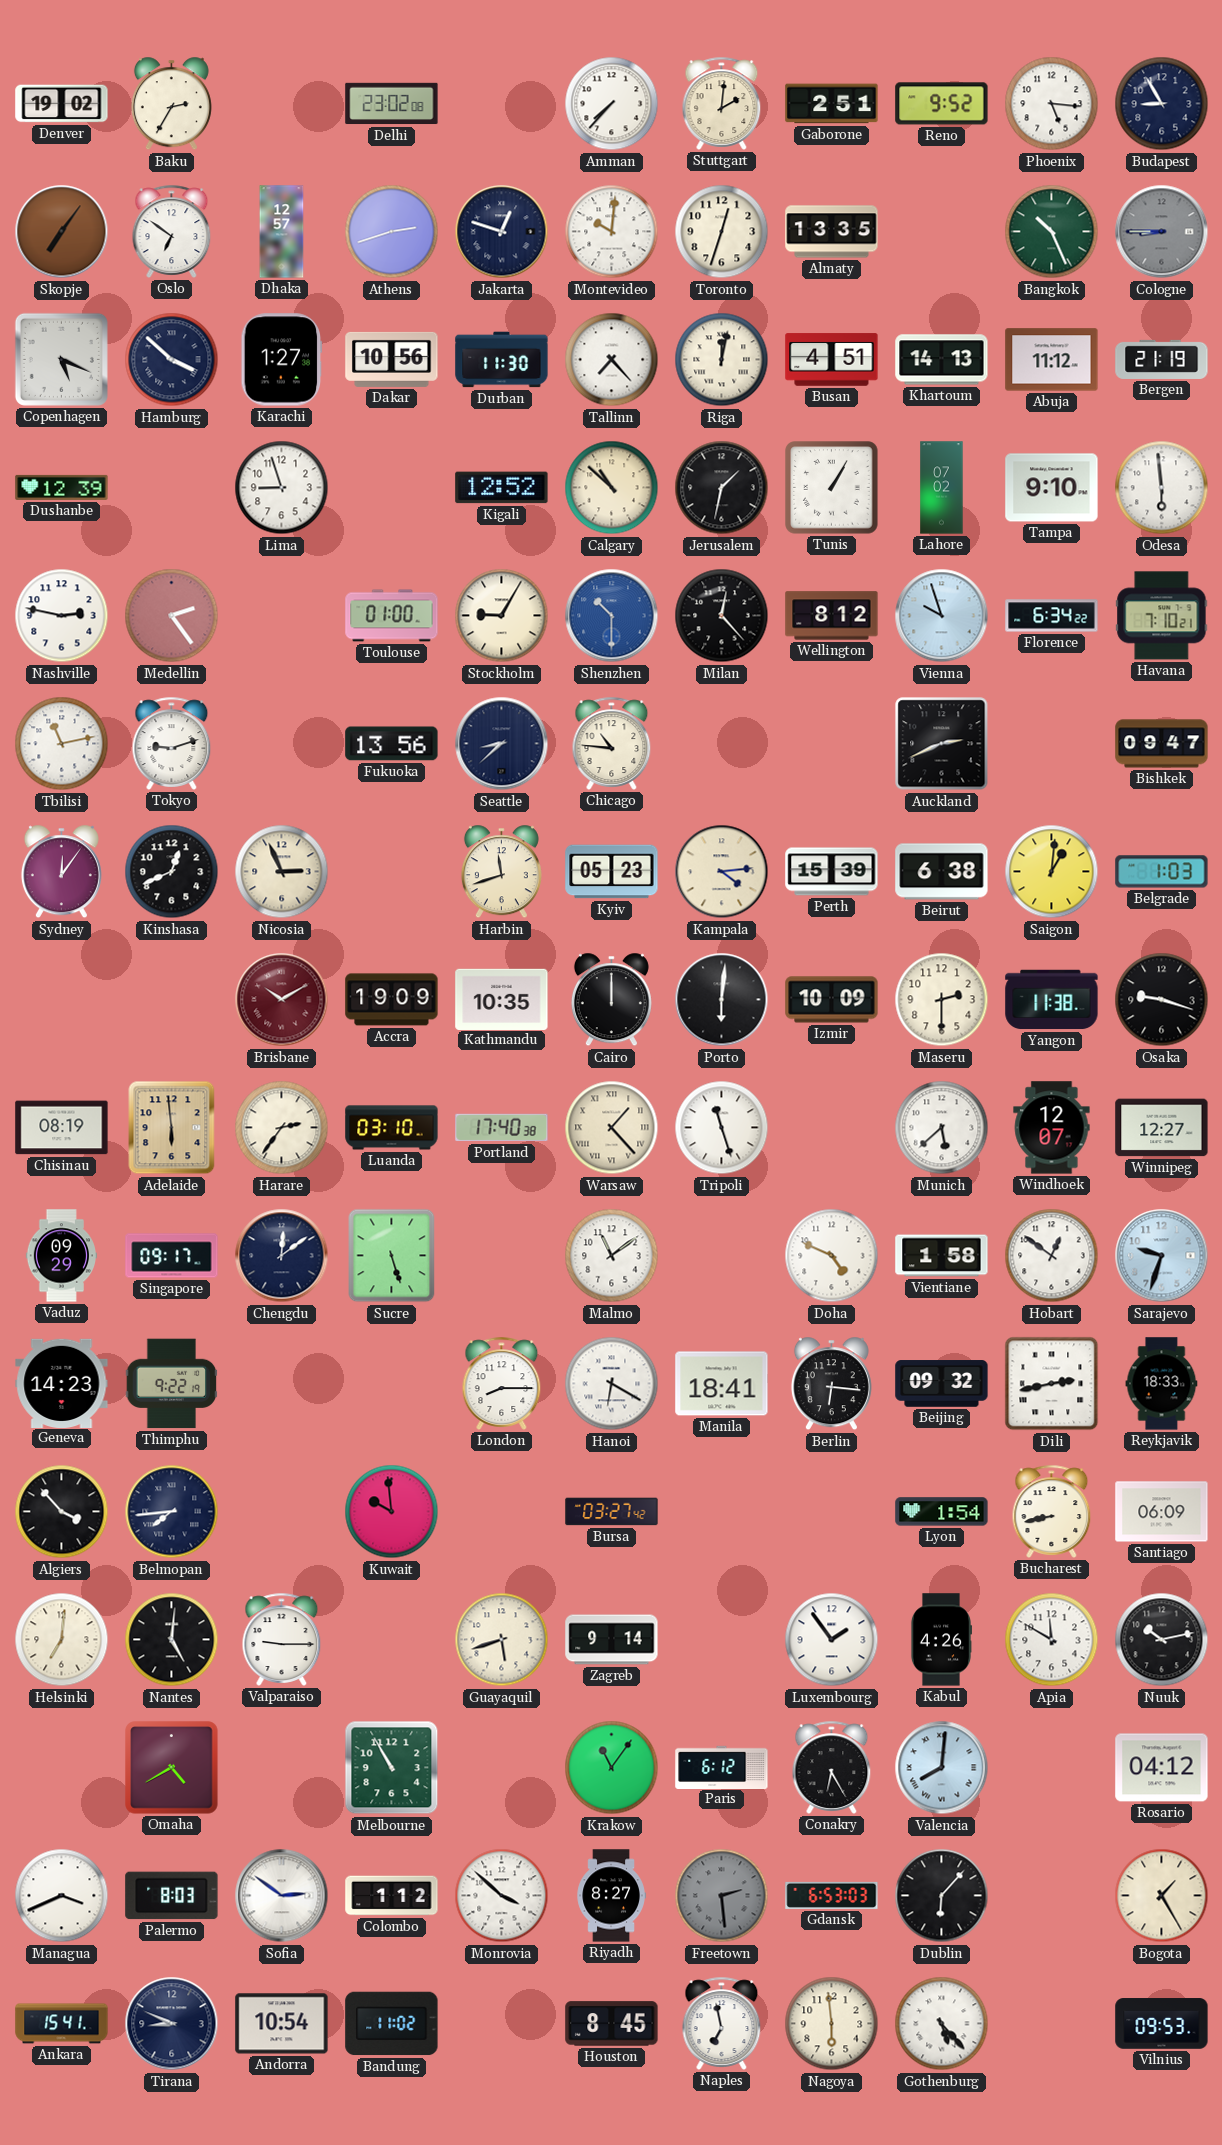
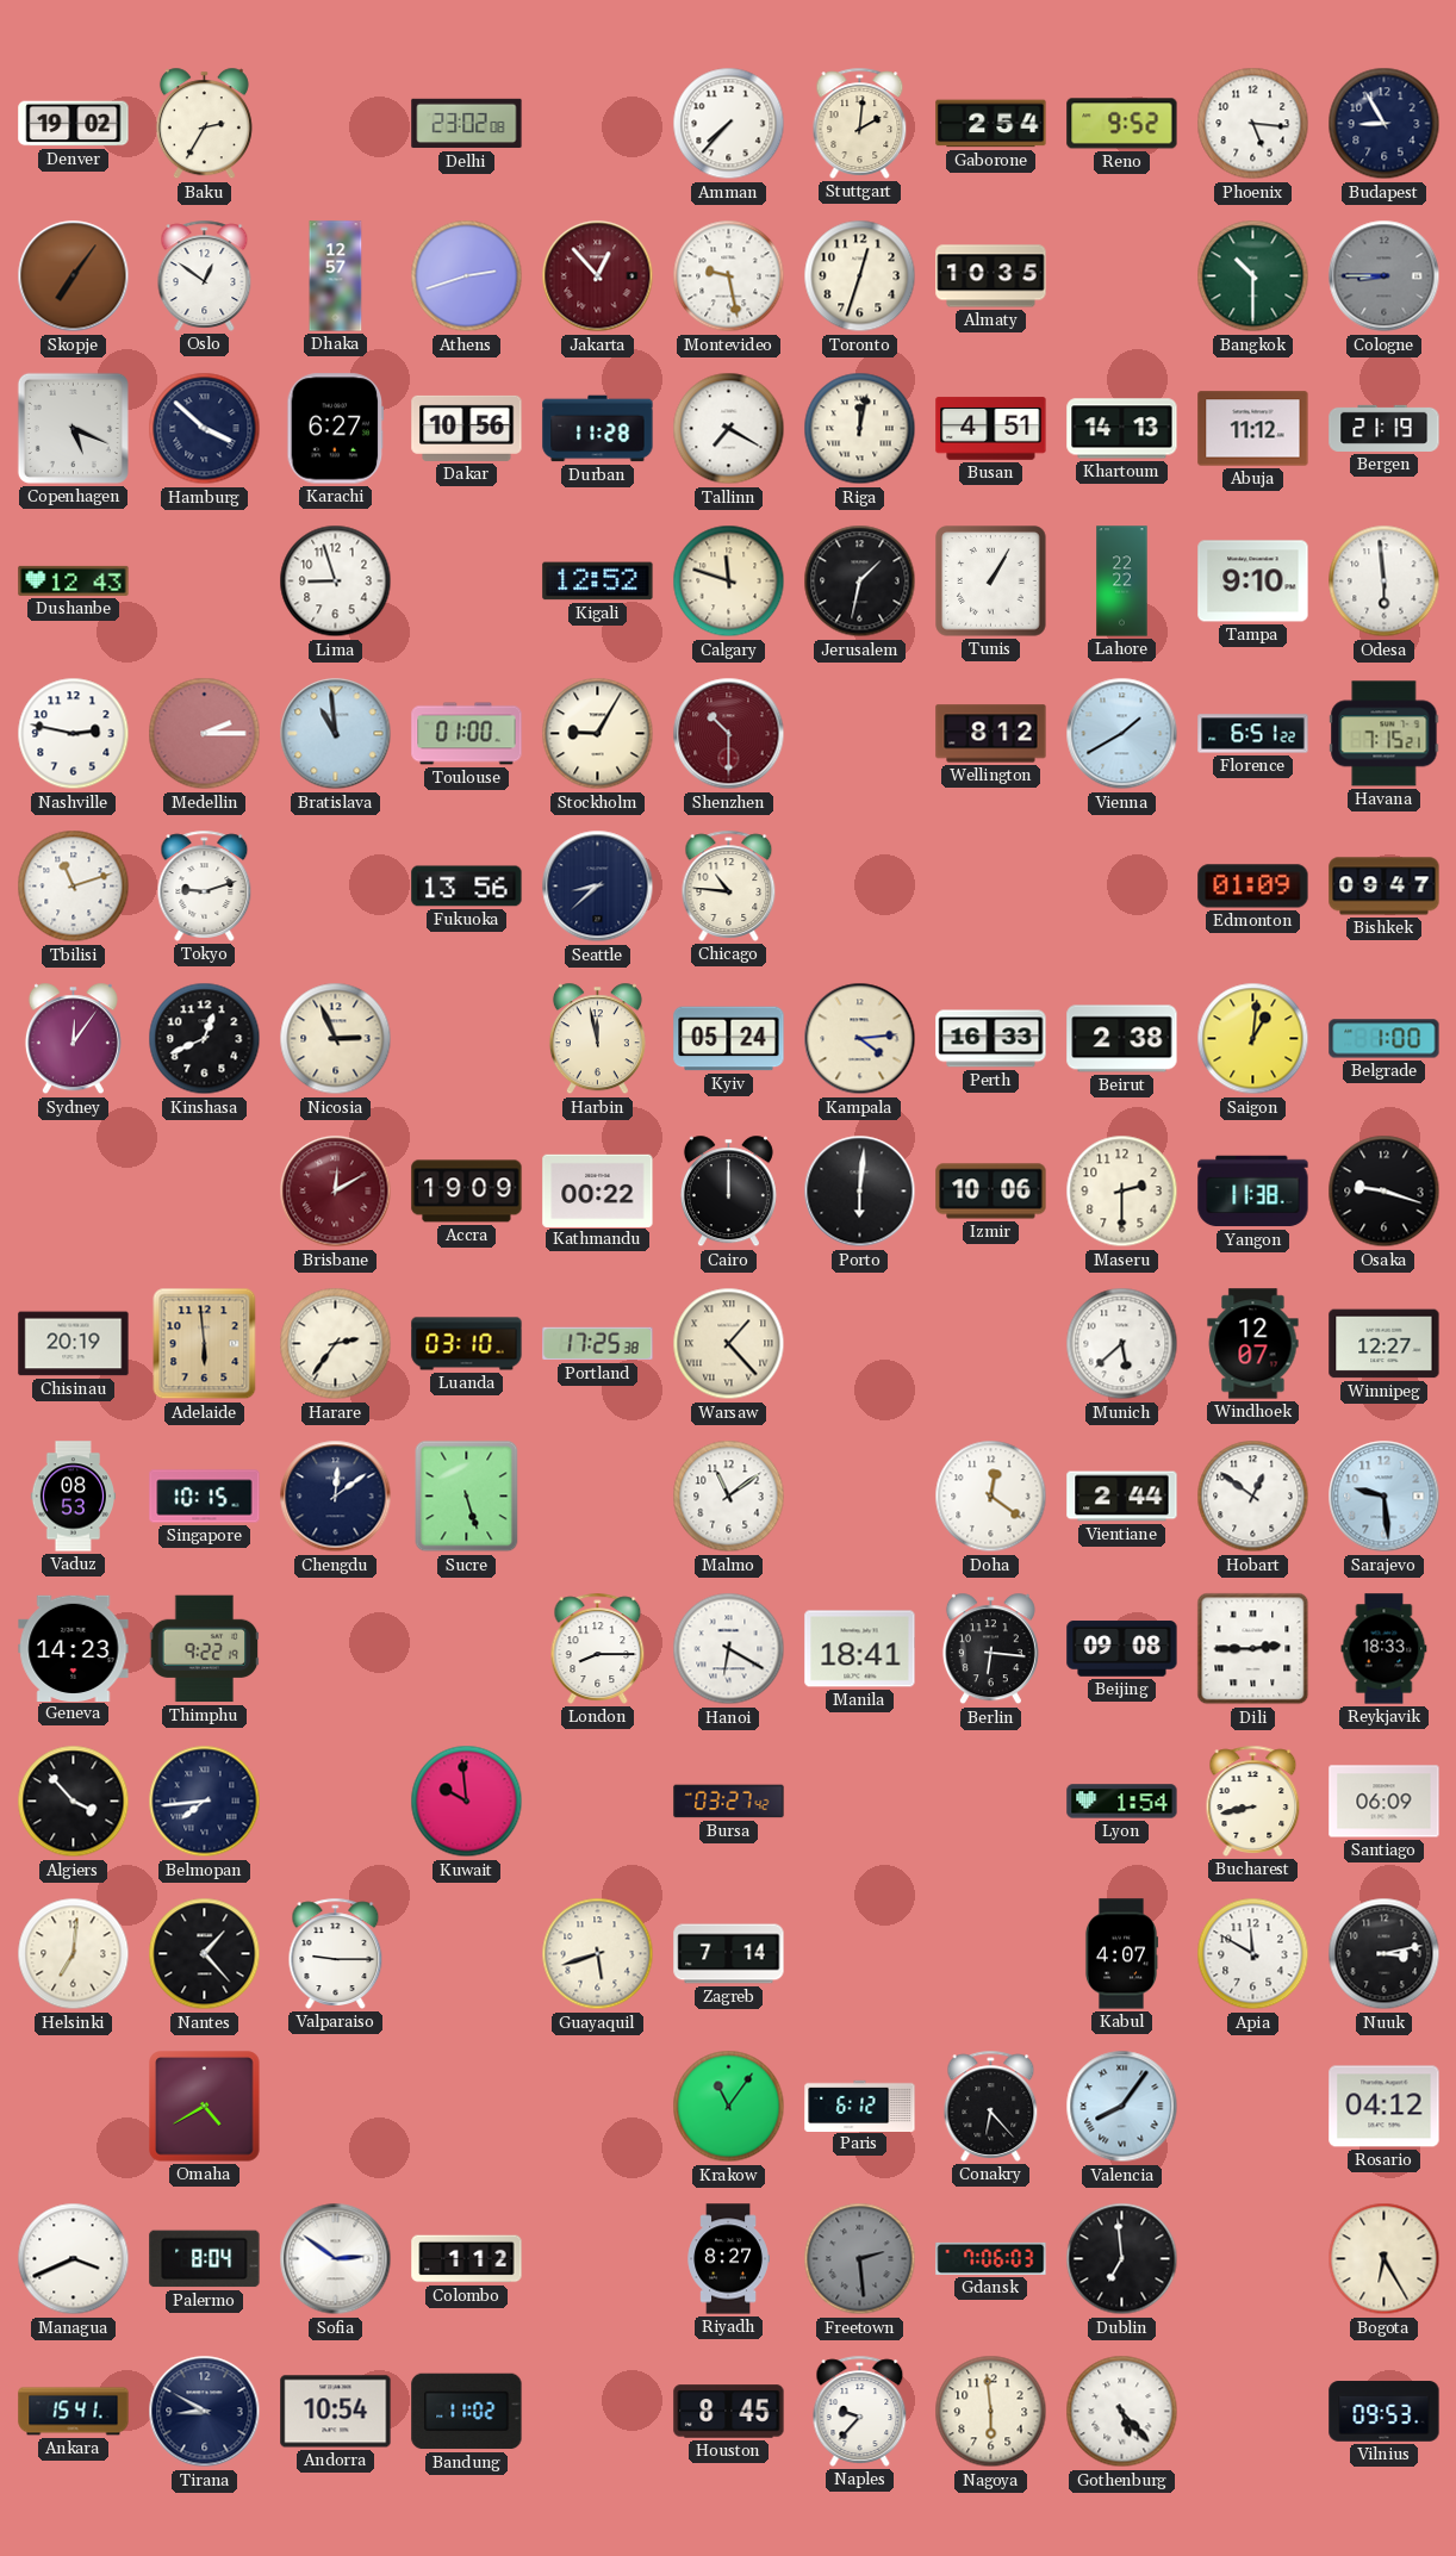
Gaborone: 2:51 -> 2:54 (991, 124)
Oslo: 6:51 -> 12:51 (205, 275)
Jakarta: 12:48 -> 12:53 (598, 276)
Jakarta dial: navy -> burgundy (598, 276)
Montevideo: 10:01 -> 9:28 (729, 276)
Almaty: 13:35 -> 10:35 (991, 276)
Bangkok: 10:26 -> 10:30 (1253, 276)
Karachi: 1:27 -> 6:27 (336, 429)
Durban: 11:30 -> 11:28 (598, 429)
Tallinn: 7:23 -> 7:20 (729, 429)
Dushanbe: 12:39 -> 12:43 (74, 580)
Calgary: 10:52 -> 11:48 (729, 582)
Lahore: 07:02 -> 22:22 (1122, 582)
Medellin: 2:24 -> 2:15 (205, 734)
Bratislava: none -> 10:59 (336, 734)
Shenzhen dial: blue -> burgundy (729, 734)
Milan: 12:23 -> none (722, 616)
Vienna: 9:57 -> 1:40 (1122, 734)
Florence: 6:34 -> 6:51 (1253, 734)
Havana: 7:10 -> 7:15 (1385, 734)
Tbilisi: 11:13 -> 11:12 (74, 887)
Auckland: 2:41 -> none (942, 744)
Edmonton: none -> 01:09 (1253, 887)
Harbin: 11:42 -> 11:58 (597, 1039)
Kyiv: 05:23 -> 05:24 (729, 1039)
Perth: 15:39 -> 16:33 (991, 1039)
Beirut: 6:38 -> 2:38 (1122, 1039)
Belgrade: 1:03 -> 1:00 (1385, 1039)
Brisbane: 10:10 -> 12:10 (336, 1192)
Kathmandu: 10:35 -> 00:22 (598, 1190)
Izmir: 10:09 -> 10:06 (991, 1192)
Chisinau: 08:19 -> 20:19 (74, 1344)
Portland: 17:40 -> 17:25 (598, 1344)
Tripoli: 11:27 -> none (722, 1128)
Vaduz: 09:29 -> 08:53 (73, 1497)
Singapore: 09:17 -> 10:15 (205, 1497)
Doha: 4:49 -> 12:21 (991, 1497)
Vientiane: 1:58 -> 2:44 (1122, 1497)
Sarajevo: 9:33 -> 9:29 (1385, 1497)
Beijing: 09:32 -> 09:08 (1122, 1649)
Dili: 2:43 -> 2:45 (1253, 1649)
Nantes: 5:01 -> 1:23 (205, 1954)
Zagreb: 9:14 -> 7:14 (729, 1954)
Luxembourg: 1:54 -> none (832, 1640)
Kabul: 4:26 -> 4:07 (1120, 1954)
Nuuk: 10:13 -> 3:13 (1385, 1954)
Melbourne: 10:55 -> none (392, 1768)
Conakry: 6:25 -> 6:23 (991, 2106)
Valencia: 8:01 -> 8:06 (1122, 2107)
Palermo: 8:03 -> 8:04 (205, 2259)
Monrovia: 3:52 -> none (502, 1896)
Gdansk: 6:53 -> 7:06 (991, 2258)
Dublin: 6:07 -> 6:59 (1122, 2259)
Bogota: 1:25 -> 6:25 (1385, 2259)
Tirana: 8:49 -> 8:50 (205, 2412)
Naples: 6:58 -> 9:37 (860, 2411)
